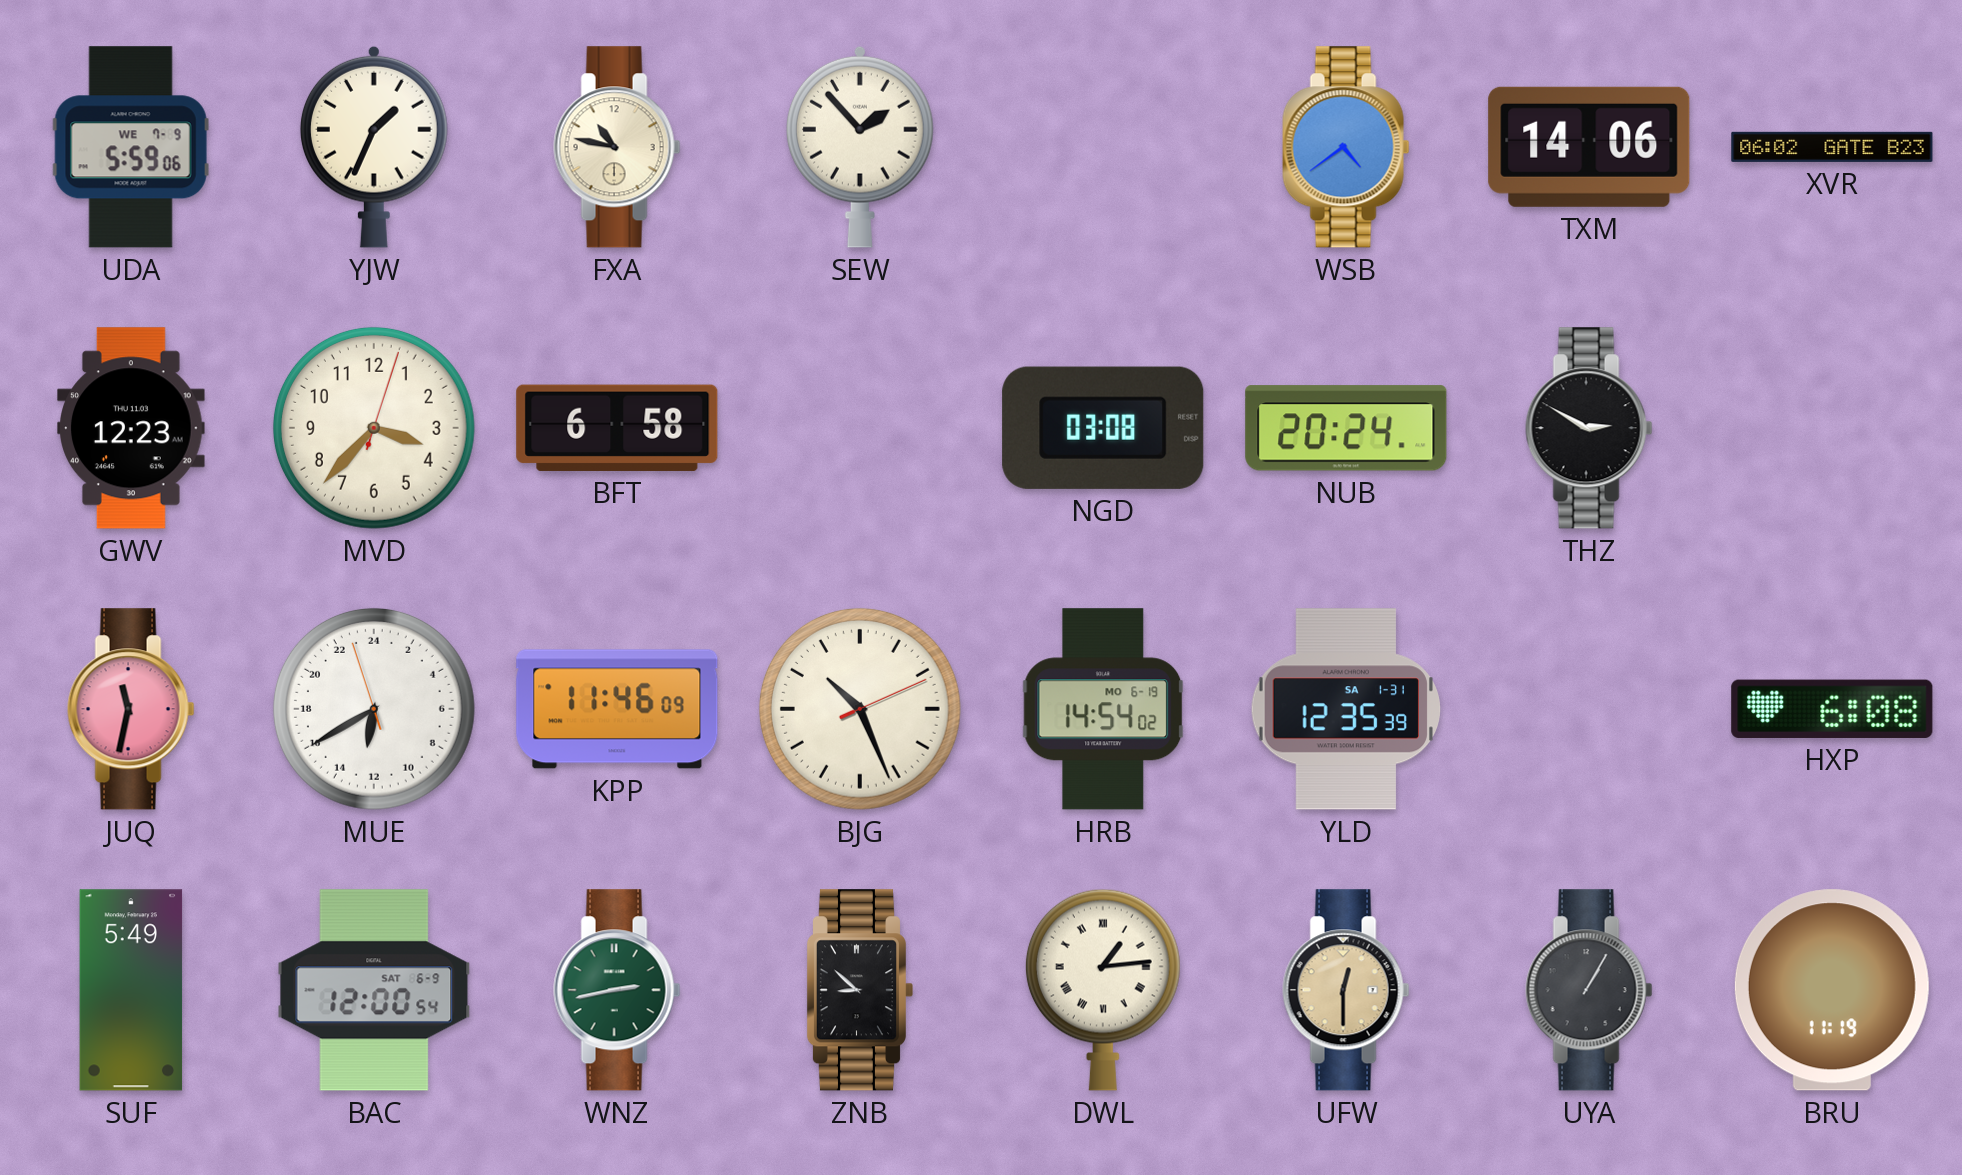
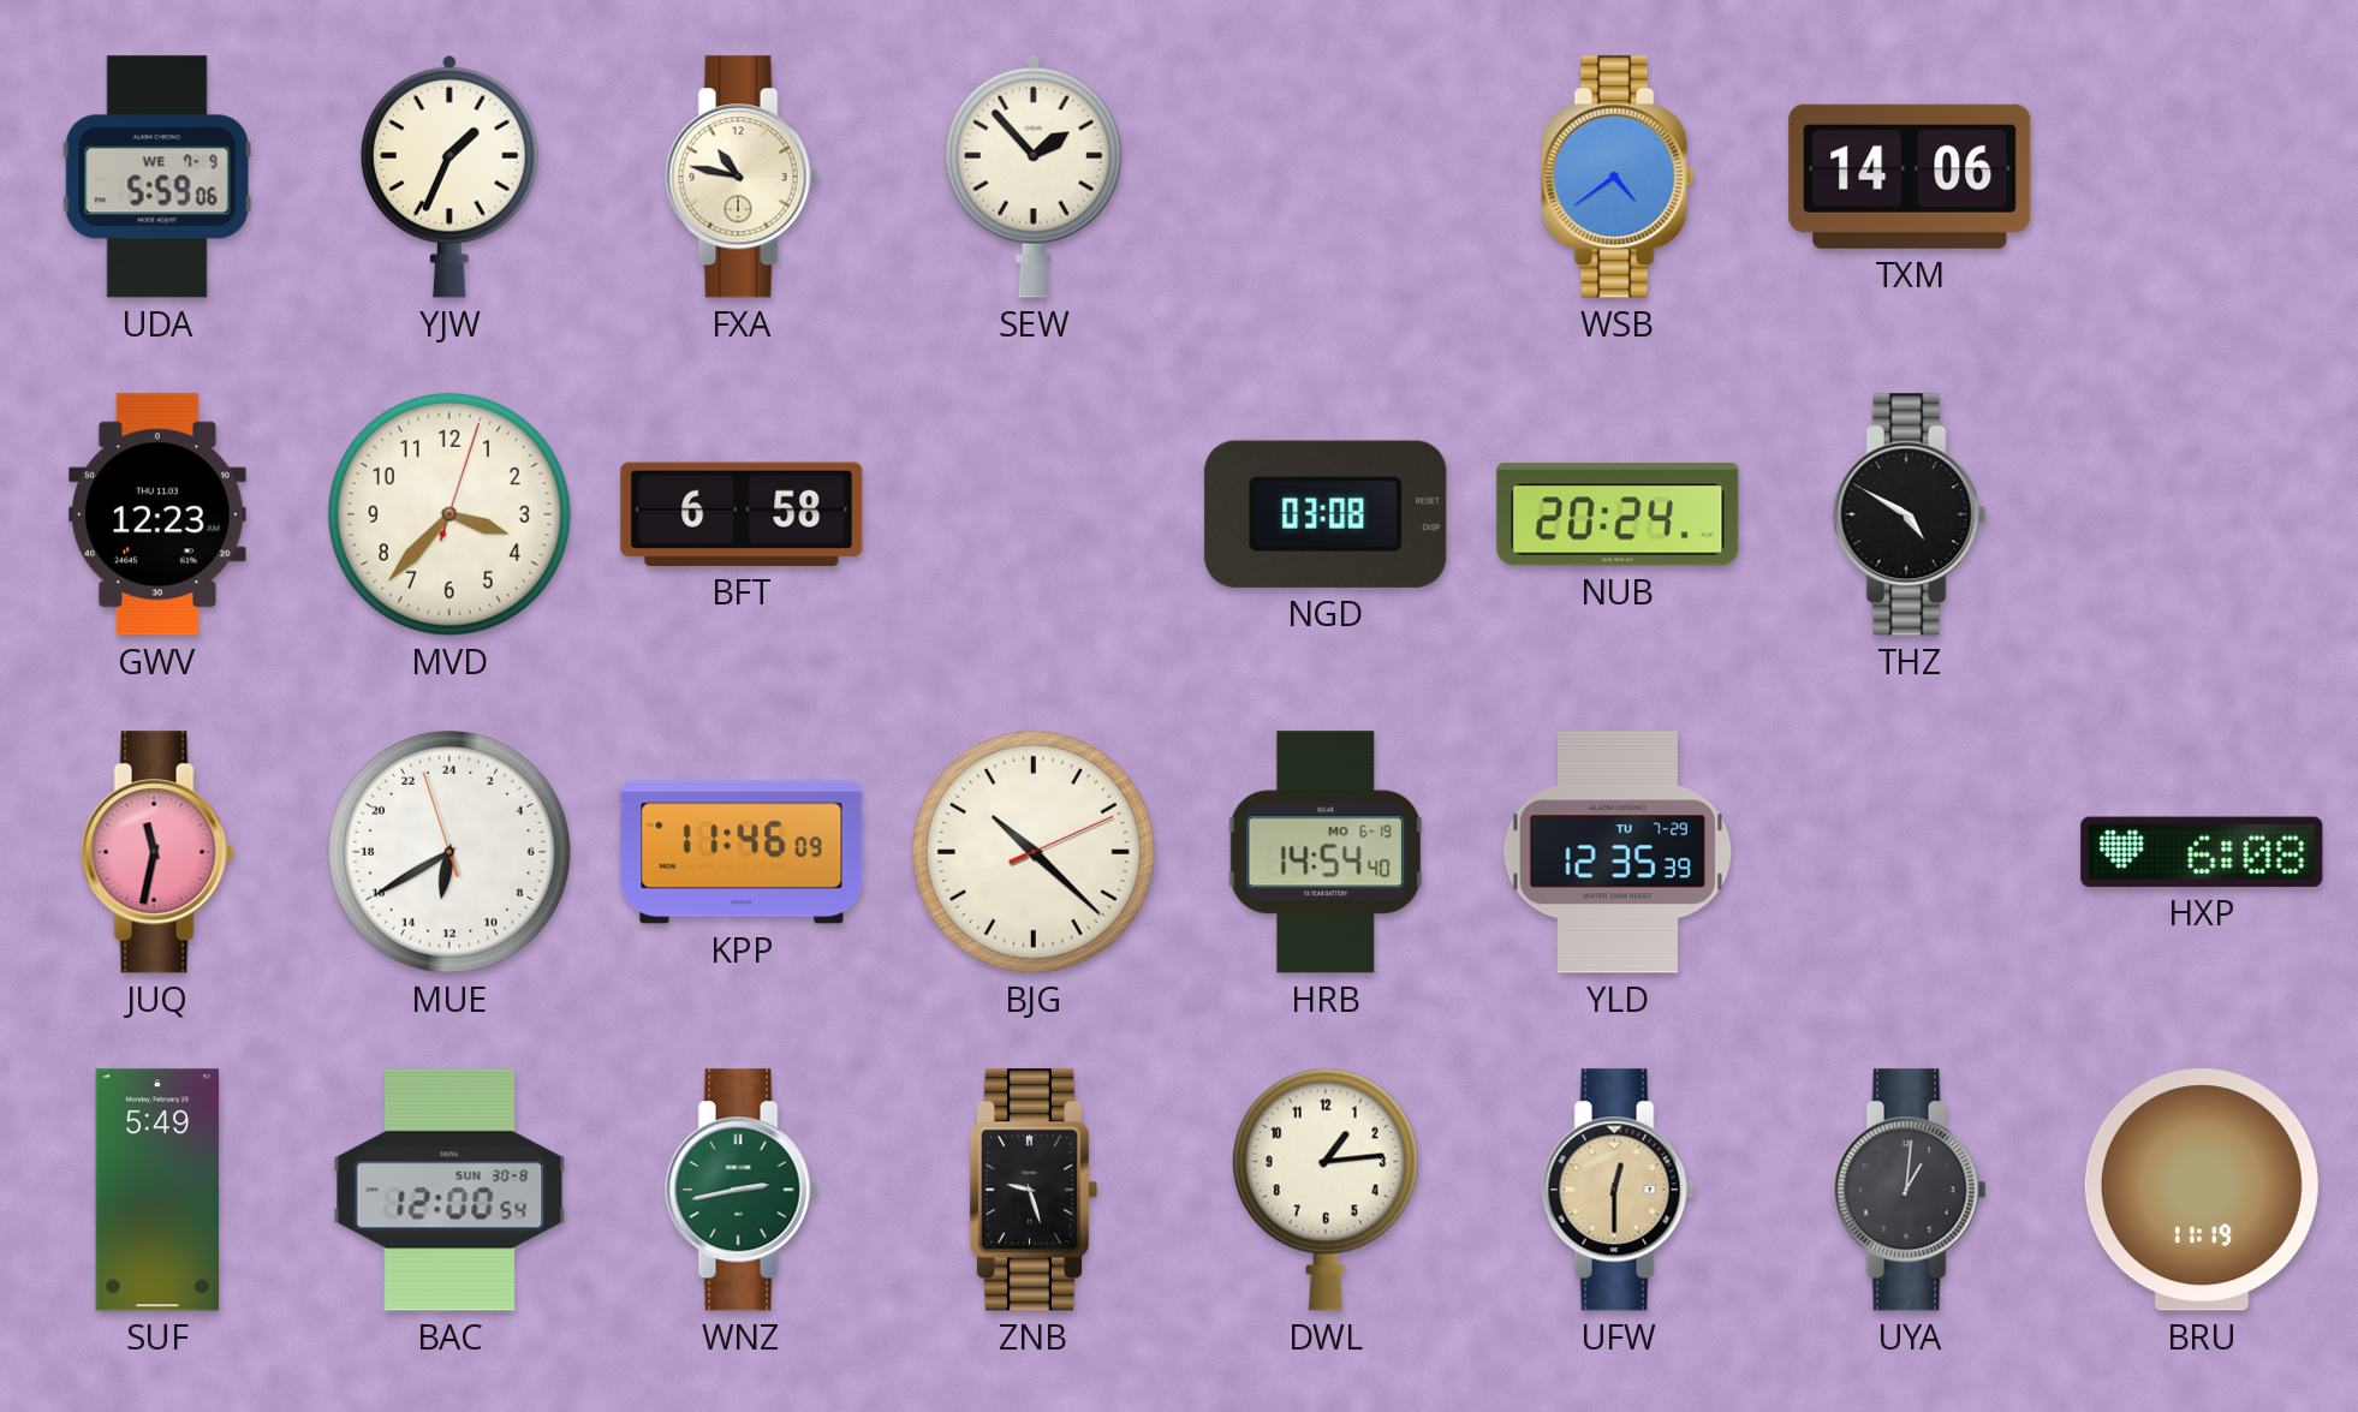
XVR: 06:02 -> none (1832, 147)
THZ: 2:50 -> 4:50 (1910, 514)
BJG: 10:26 -> 10:22 (1034, 852)
HRB: 14:54:02 -> 14:54:40 (1326, 852)
YLD date: SA 1-31 -> TU 7-29 (1616, 852)
BAC date: SAT 6-9 -> SUN 30-8 (449, 1190)
ZNB: 8:52 -> 9:27 (1032, 1190)
DWL numerals: Roman -> Arabic (1326, 1190)
UYA: 1:05 -> 1:01 (1910, 1190)
